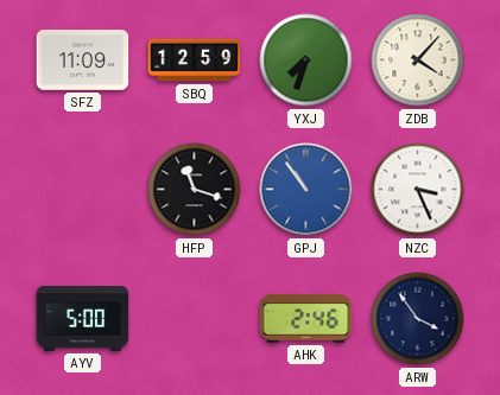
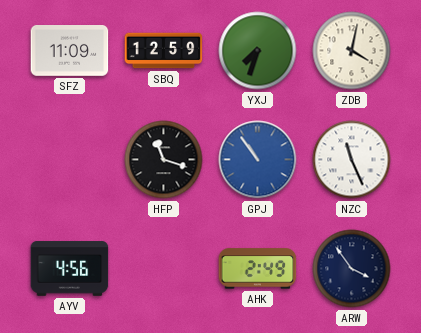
ZDB: 4:07 -> 4:02 (352, 51)
NZC: 3:26 -> 11:26 (352, 160)
AYV: 5:00 -> 4:56 (70, 269)
AHK: 2:46 -> 2:49 (258, 269)
